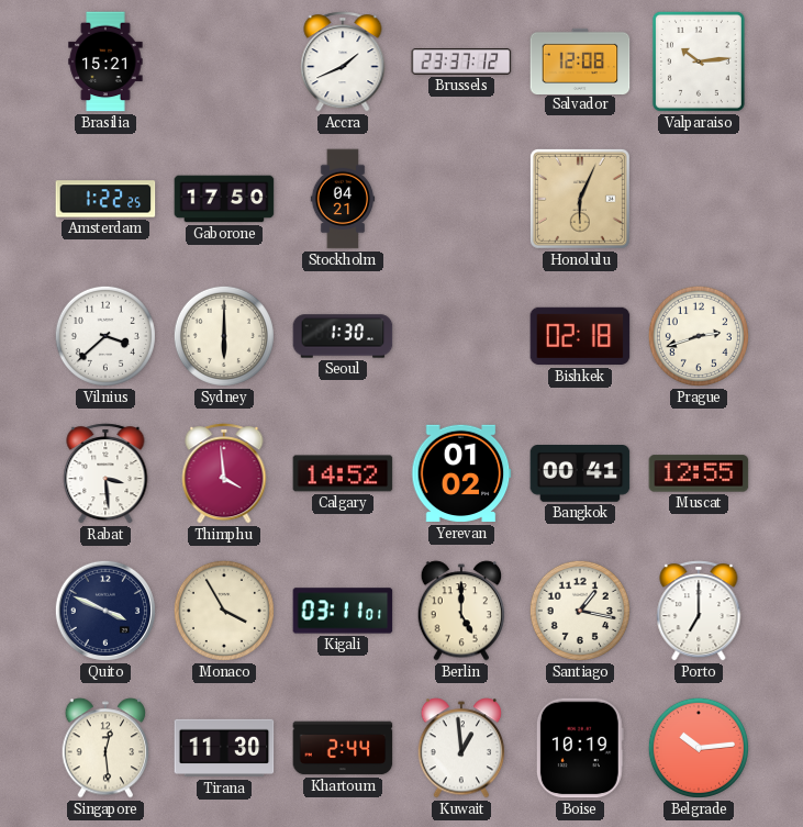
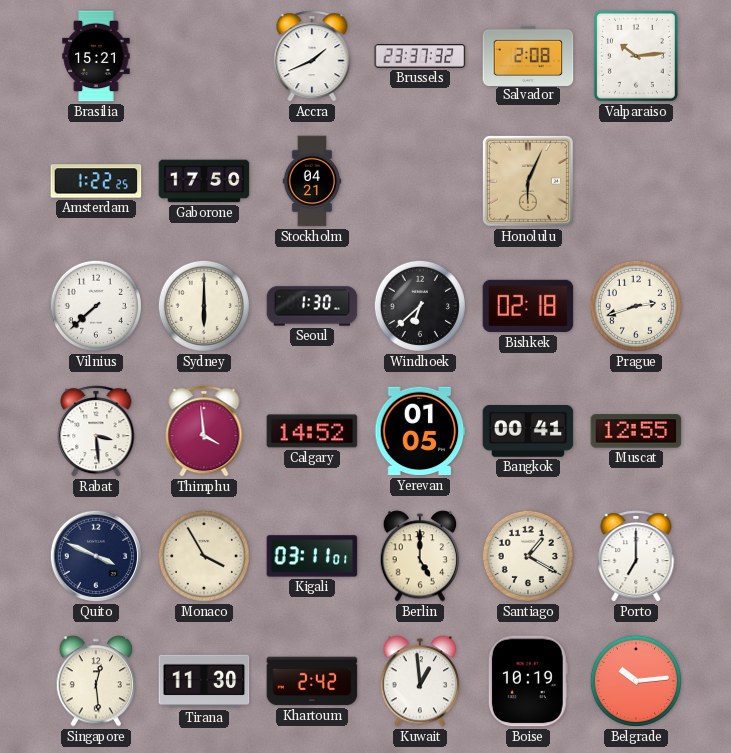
Brussels: 23:37:12 -> 23:37:32 (420, 57)
Salvador: 12:08 -> 2:08 (528, 55)
Vilnius: 3:38 -> 7:38 (96, 306)
Windhoek: none -> 6:38 (420, 306)
Yerevan: 01:02 -> 01:05 (420, 431)
Santiago: 1:17 -> 1:20 (528, 556)
Khartoum: 2:44 -> 2:42 (312, 681)
